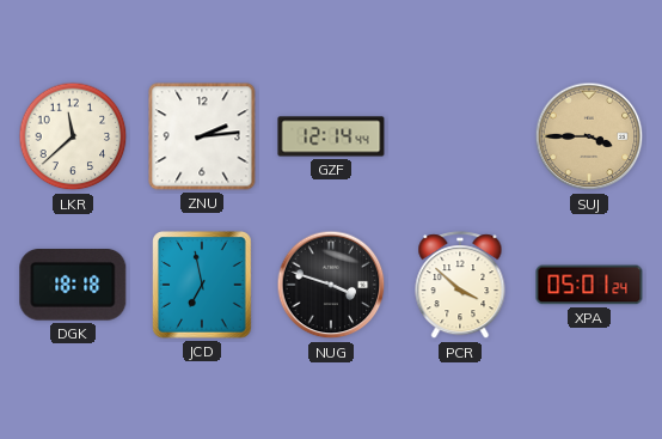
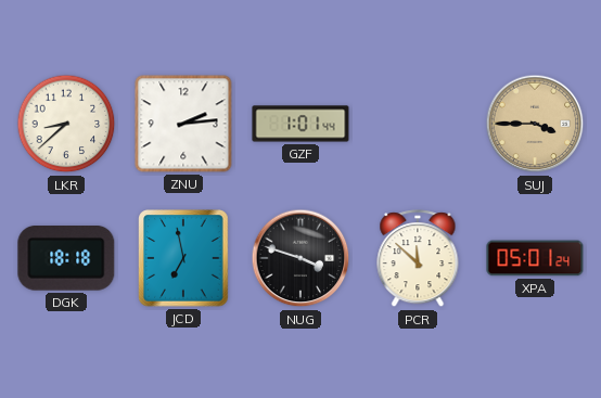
LKR: 11:38 -> 8:38 (66, 124)
GZF: 12:14 -> 1:01 (300, 124)
PCR: 3:52 -> 11:52 (418, 259)
